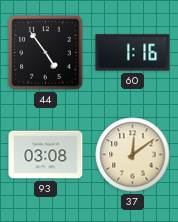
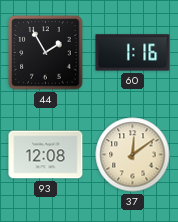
44: 4:54 -> 1:55 (46, 53)
93: 03:08 -> 12:08 (46, 155)
